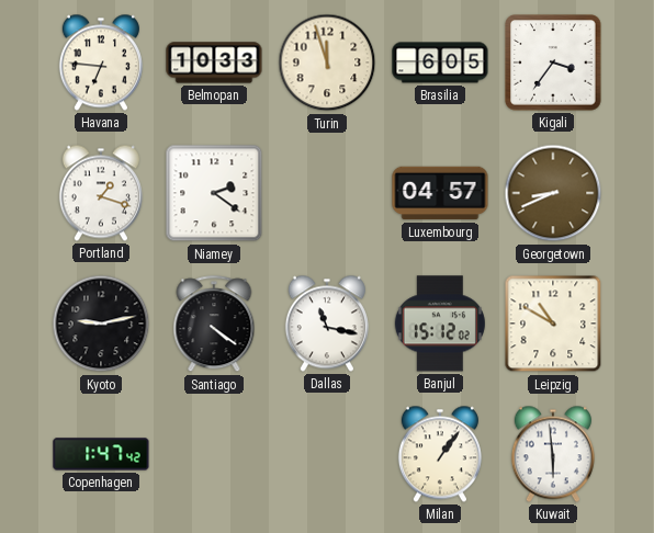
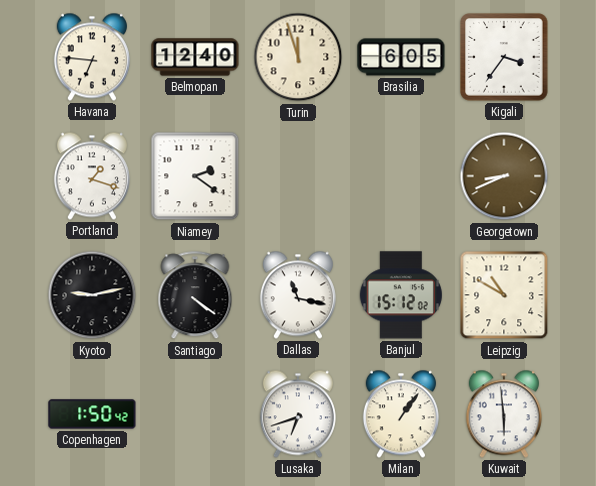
Belmopan: 10:33 -> 12:40 (195, 57)
Luxembourg: 04:57 -> none (440, 193)
Copenhagen: 1:47 -> 1:50 (92, 414)
Lusaka: none -> 6:42 (298, 414)
